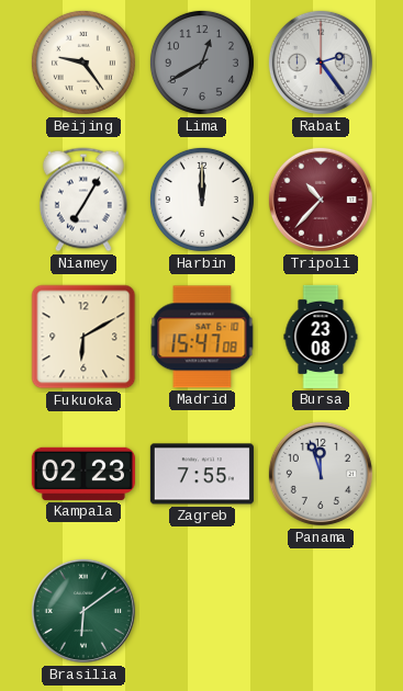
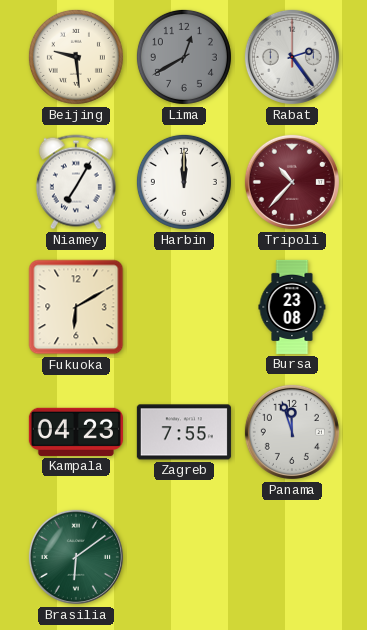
Beijing: 9:24 -> 9:29 (76, 57)
Madrid: 15:47 -> none (202, 337)
Kampala: 02:23 -> 04:23 (76, 432)
